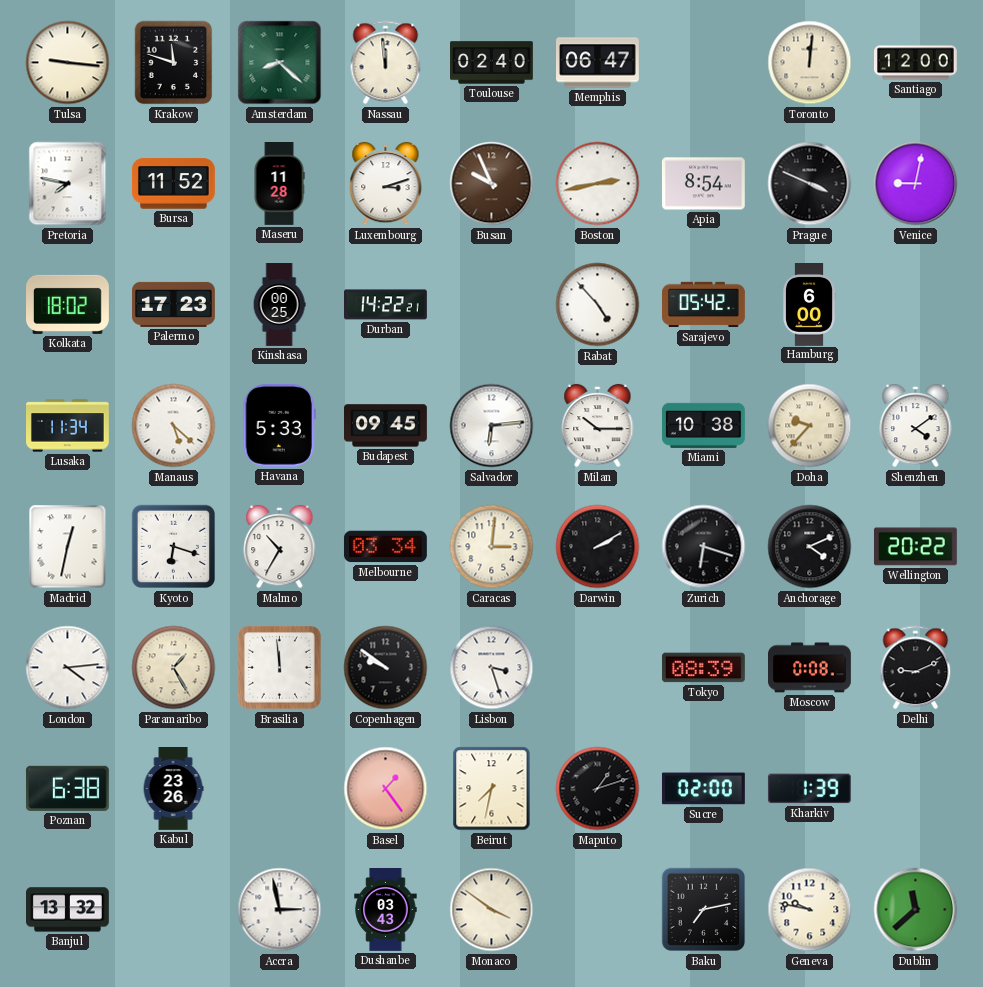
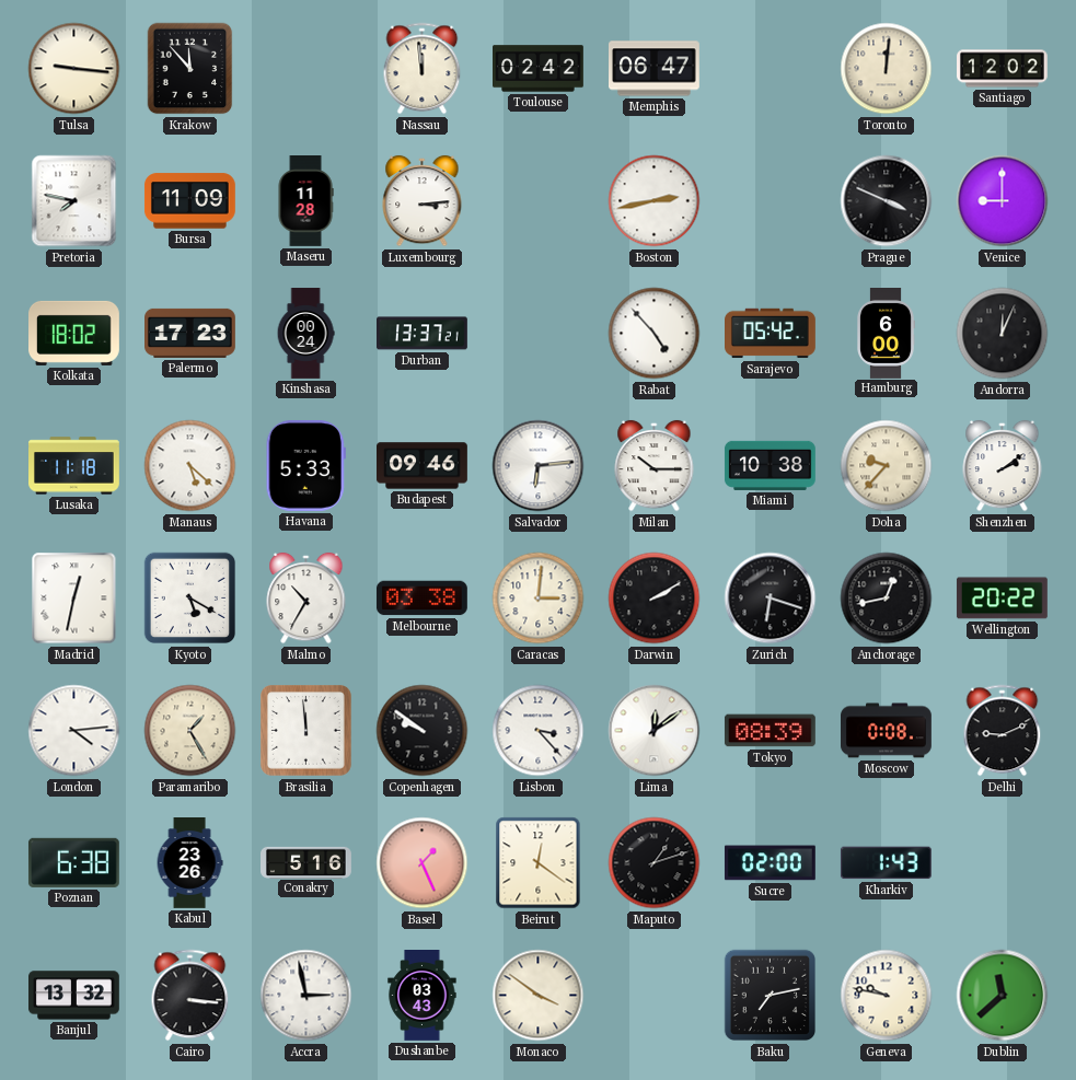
Krakow: 11:48 -> 11:53 (190, 69)
Amsterdam: 8:22 -> none (280, 63)
Toulouse: 02:40 -> 02:42 (539, 69)
Santiago: 12:00 -> 12:02 (1003, 69)
Bursa: 11:52 -> 11:09 (189, 201)
Luxembourg: 3:12 -> 3:14 (423, 201)
Busan: 9:56 -> none (492, 184)
Apia: 8:54 -> none (703, 184)
Venice: 9:02 -> 9:00 (1003, 201)
Kinshasa: 00:25 -> 00:24 (305, 334)
Durban: 14:22 -> 13:37 (423, 334)
Andorra: none -> 12:04 (1003, 334)
Lusaka: 11:34 -> 11:18 (74, 466)
Budapest: 09:45 -> 09:46 (423, 466)
Shenzhen: 4:09 -> 2:09 (1003, 466)
Kyoto: 6:18 -> 5:20 (190, 599)
Melbourne: 03:34 -> 03:38 (421, 599)
Anchorage: 4:11 -> 12:43 (887, 599)
Lisbon: 3:27 -> 3:23 (539, 731)
Lima: none -> 12:09 (655, 731)
Conakry: none -> 5:16 (306, 862)
Basel: 1:24 -> 1:26 (423, 863)
Beirut: 7:32 -> 12:21 (539, 863)
Kharkiv: 1:39 -> 1:43 (886, 863)
Cairo: none -> 3:16 (190, 996)
